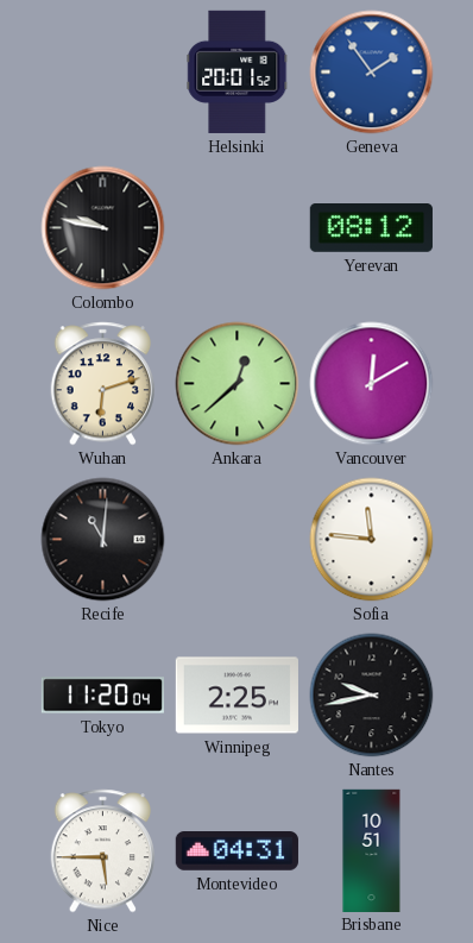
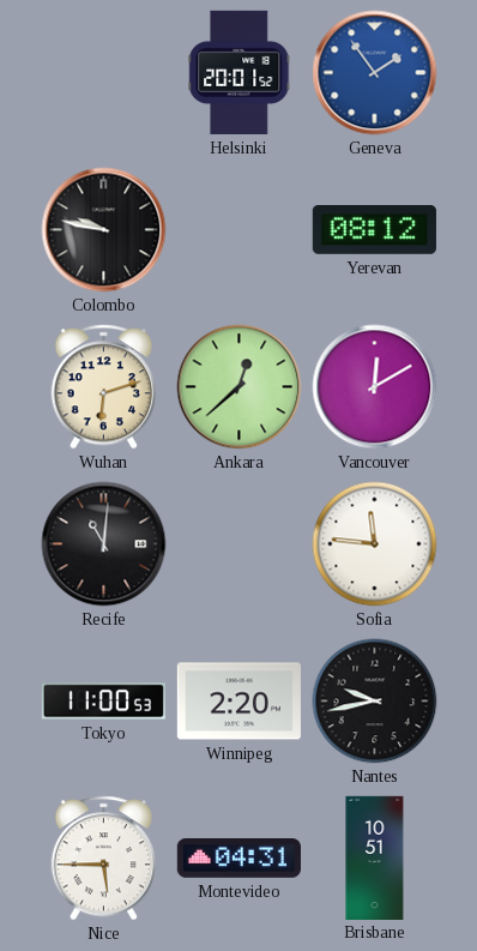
Tokyo: 11:20 -> 11:00 (103, 702)
Winnipeg: 2:25 -> 2:20 (238, 702)
